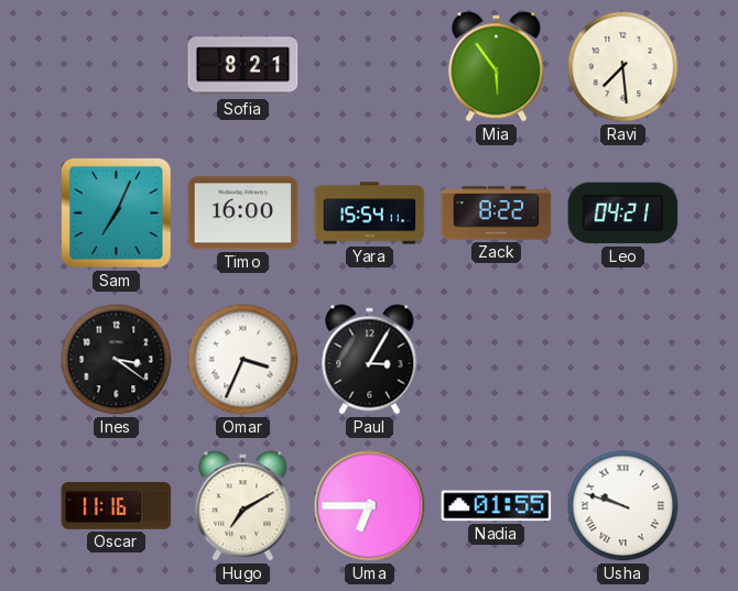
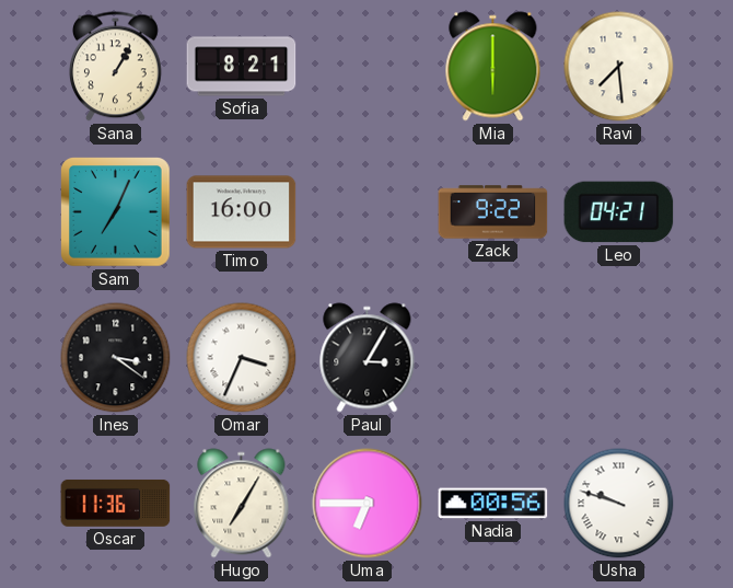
Sana: none -> 1:05 (115, 67)
Mia: 5:54 -> 6:00 (493, 67)
Yara: 15:54 -> none (370, 214)
Zack: 8:22 -> 9:22 (493, 212)
Oscar: 11:16 -> 11:36 (116, 503)
Hugo: 7:10 -> 7:05 (242, 504)
Nadia: 01:55 -> 00:56 (493, 504)
